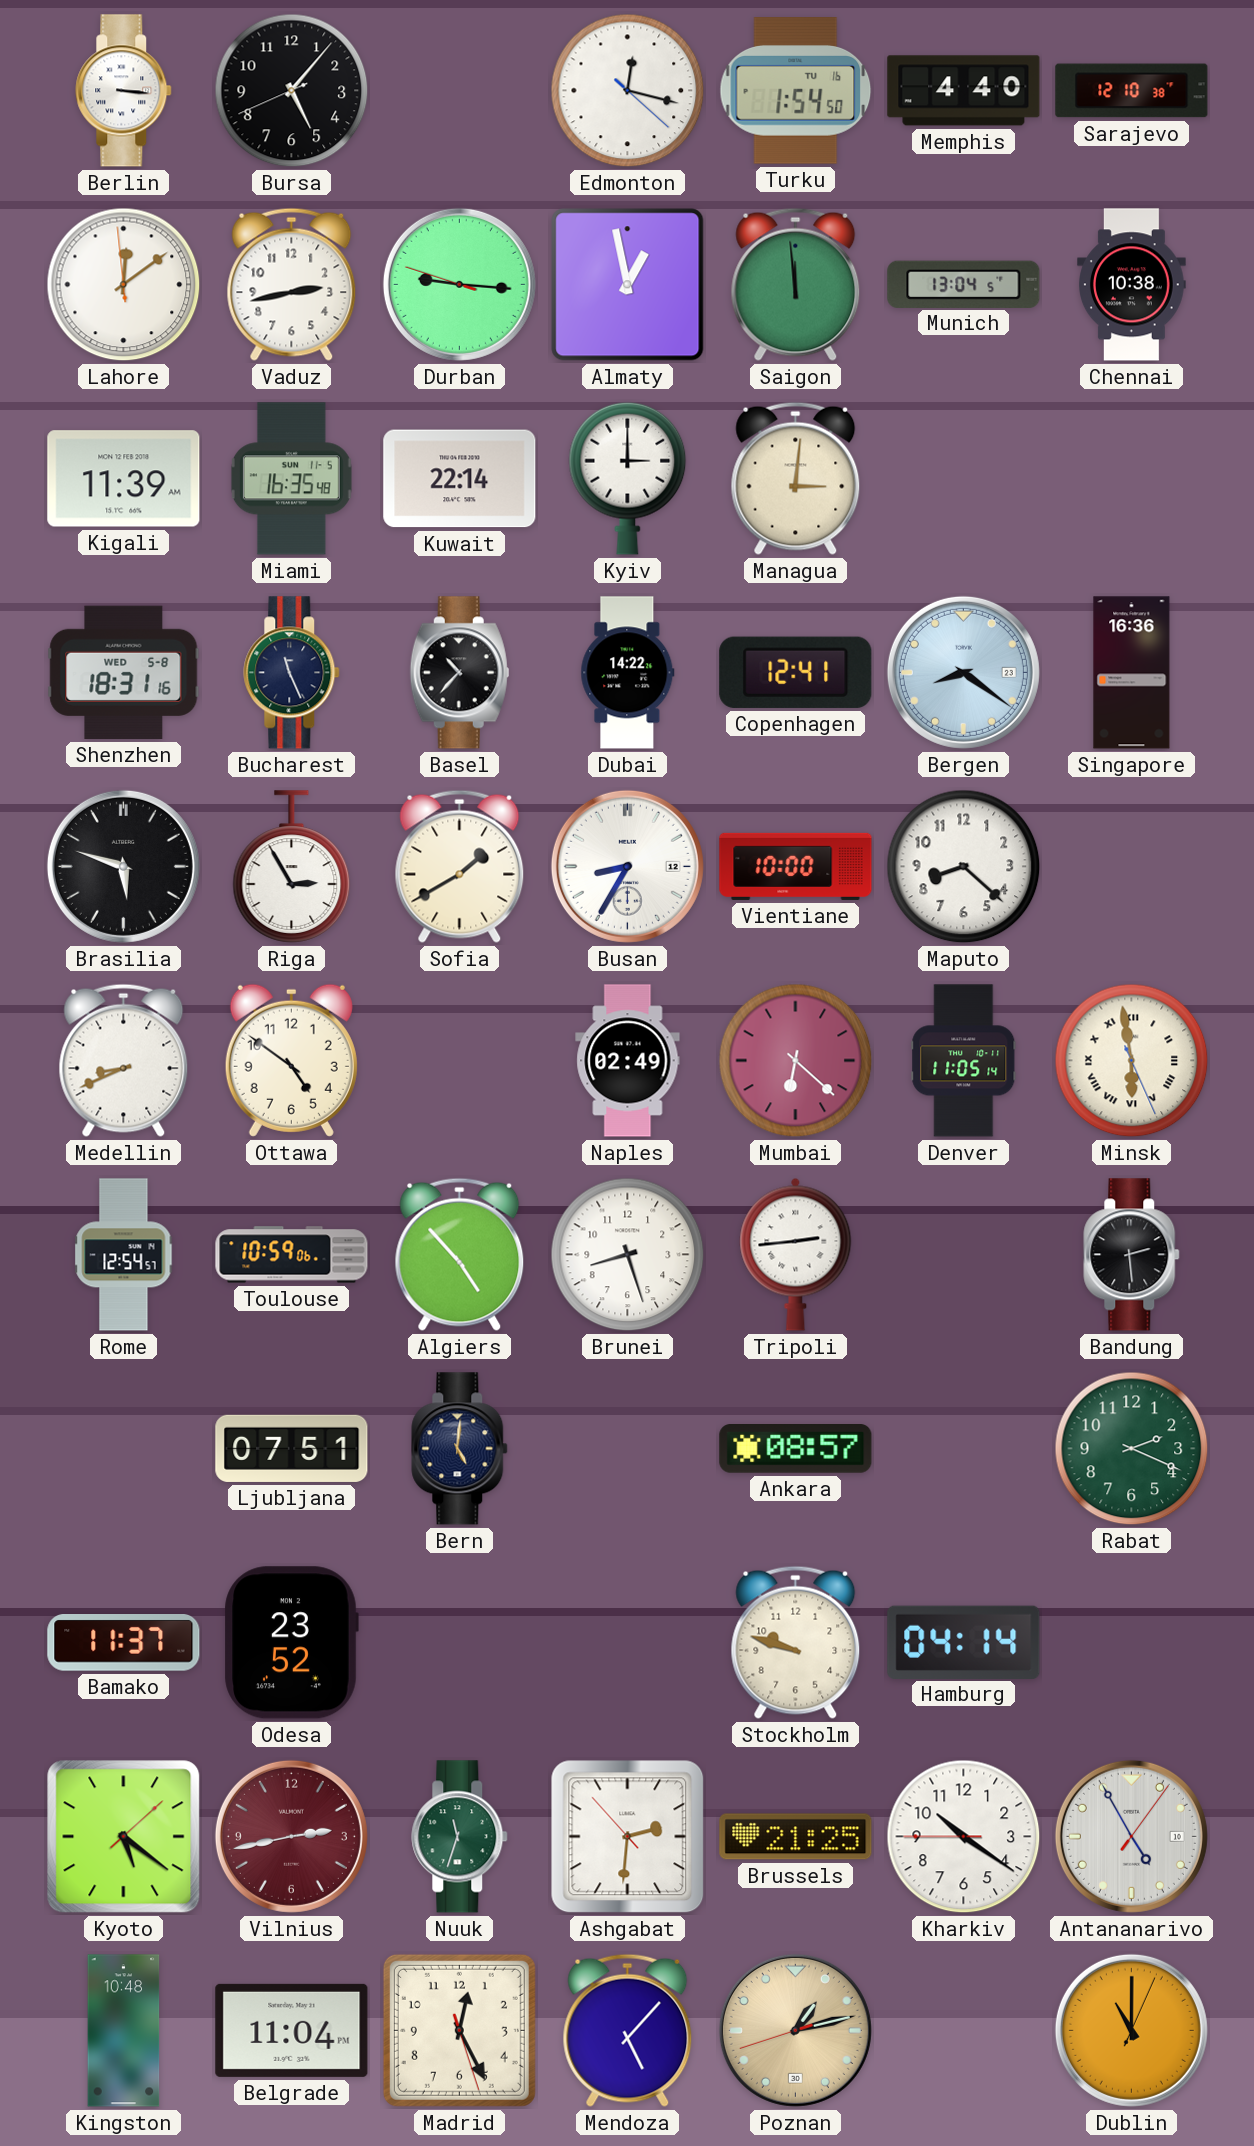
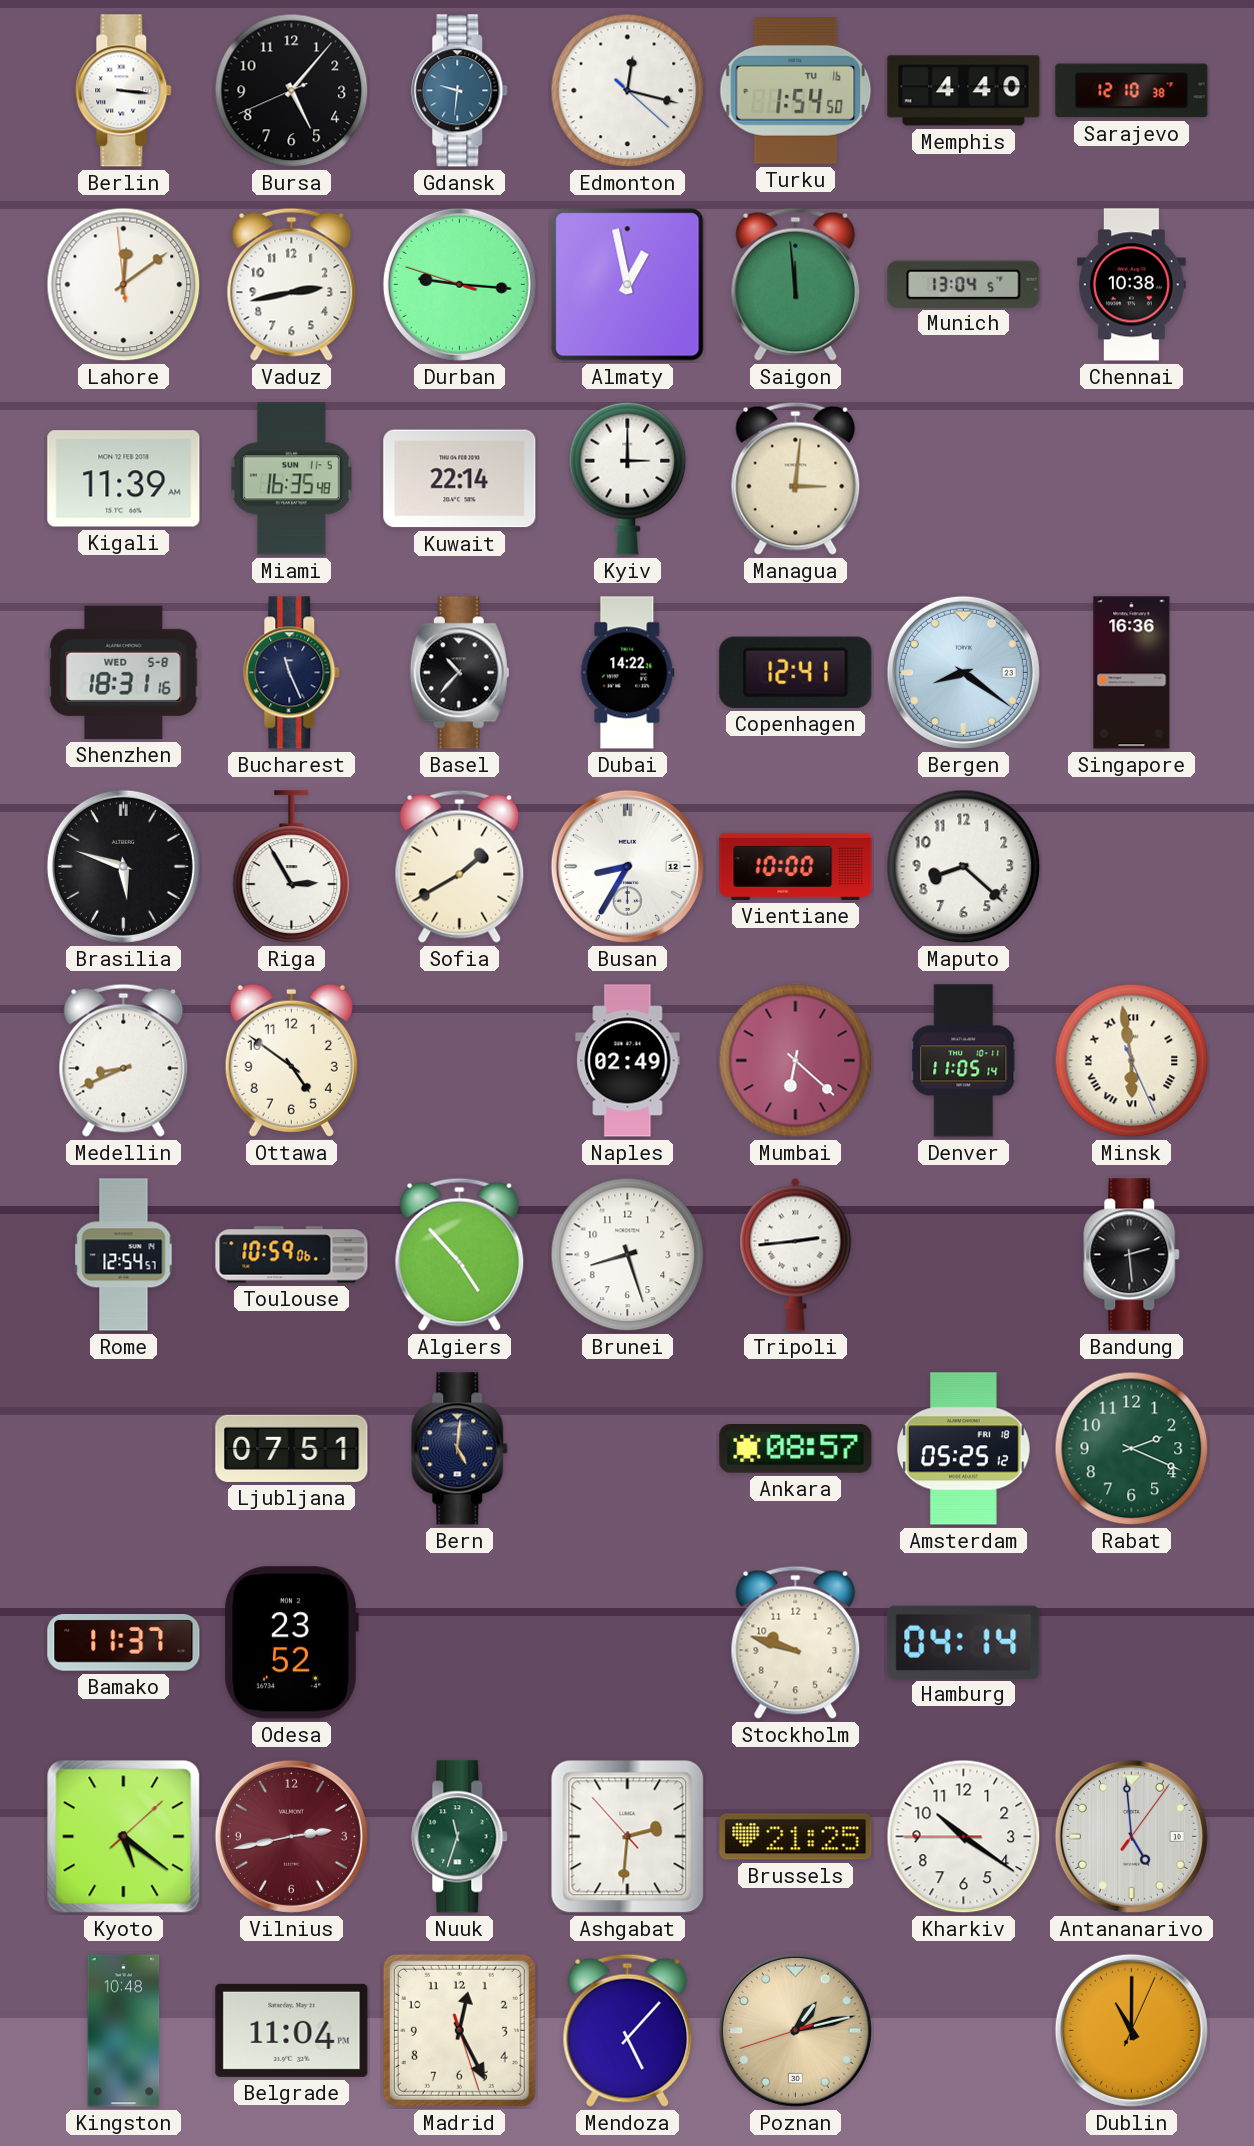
Gdansk: none -> 9:31 (460, 91)
Amsterdam: none -> 05:25 (964, 1449)
Antananarivo: 4:55 -> 4:59 (1131, 1836)
